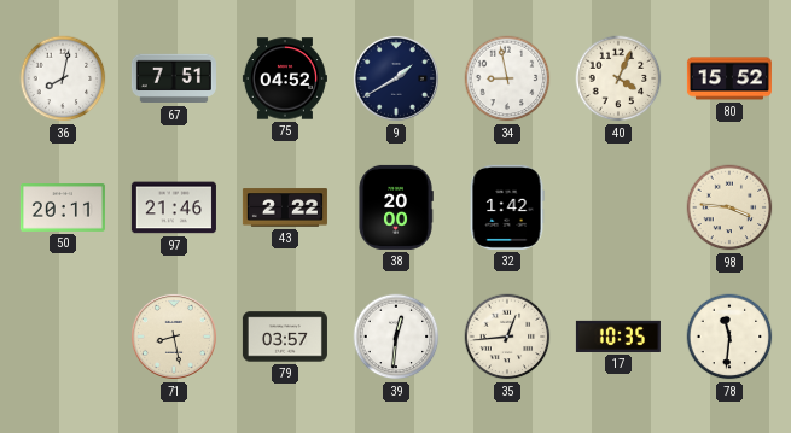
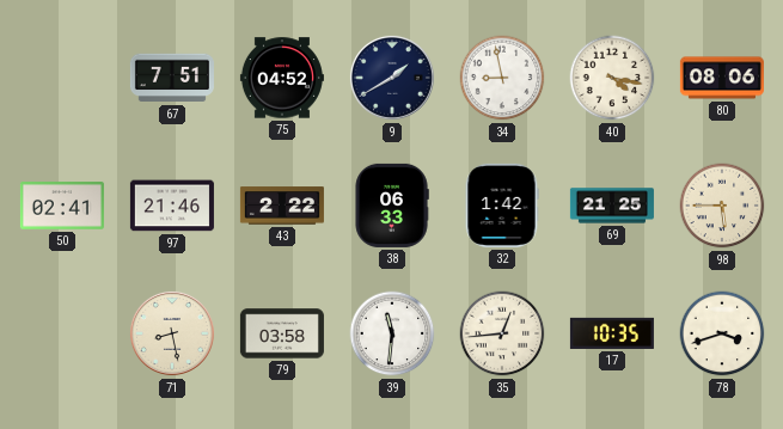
36: 8:02 -> none (63, 78)
40: 4:04 -> 4:17 (612, 78)
80: 15:52 -> 08:06 (722, 78)
50: 20:11 -> 02:41 (62, 206)
38: 20:00 -> 06:33 (392, 206)
69: none -> 21:25 (612, 206)
98: 3:46 -> 5:45 (722, 206)
79: 03:57 -> 03:58 (282, 333)
39: 12:31 -> 11:31 (392, 333)
78: 11:31 -> 3:42 (722, 333)
